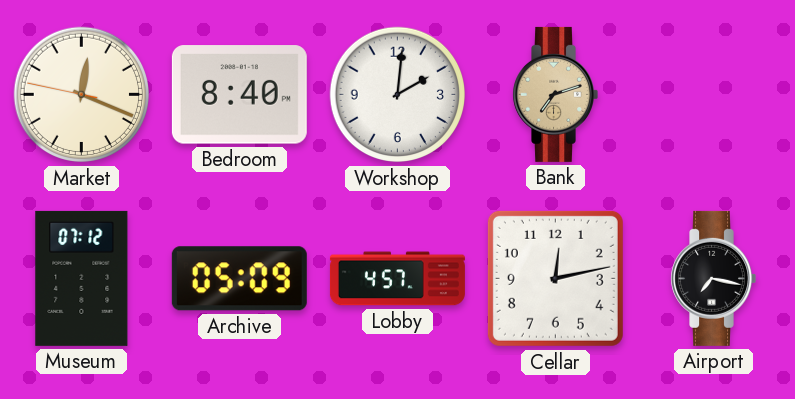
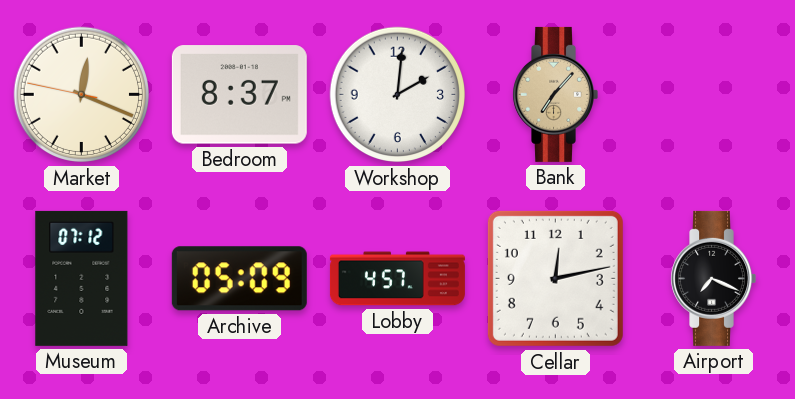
Bedroom: 8:40 -> 8:37 (239, 95)
Bank: 7:12 -> 7:07 (555, 94)
Airport: 7:17 -> 7:19 (713, 278)
